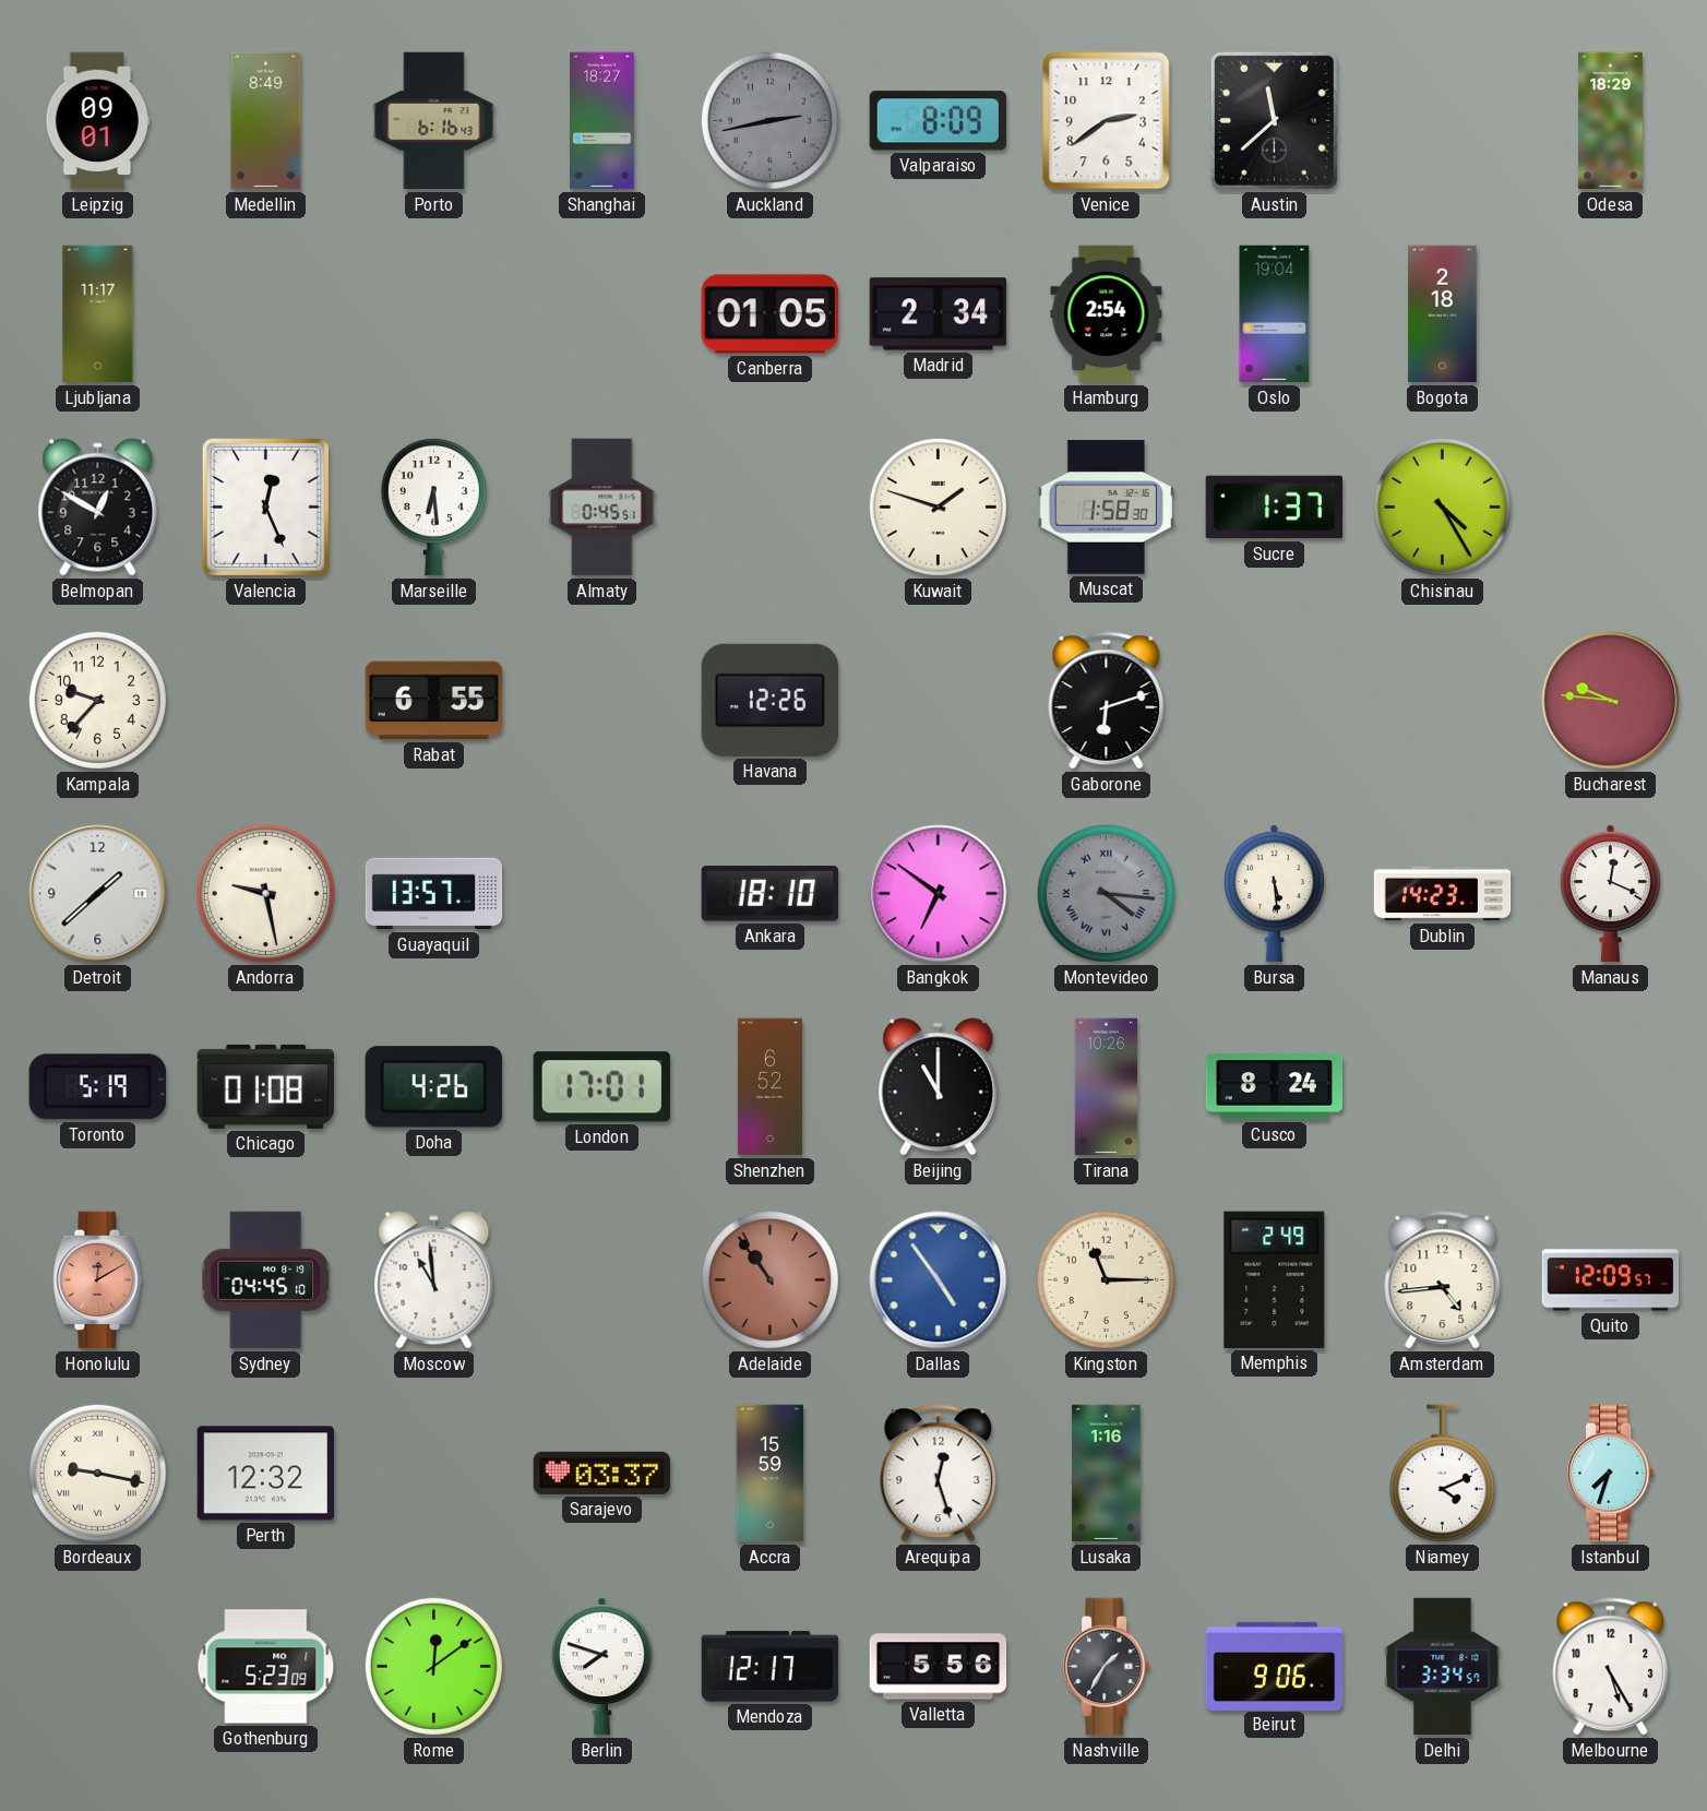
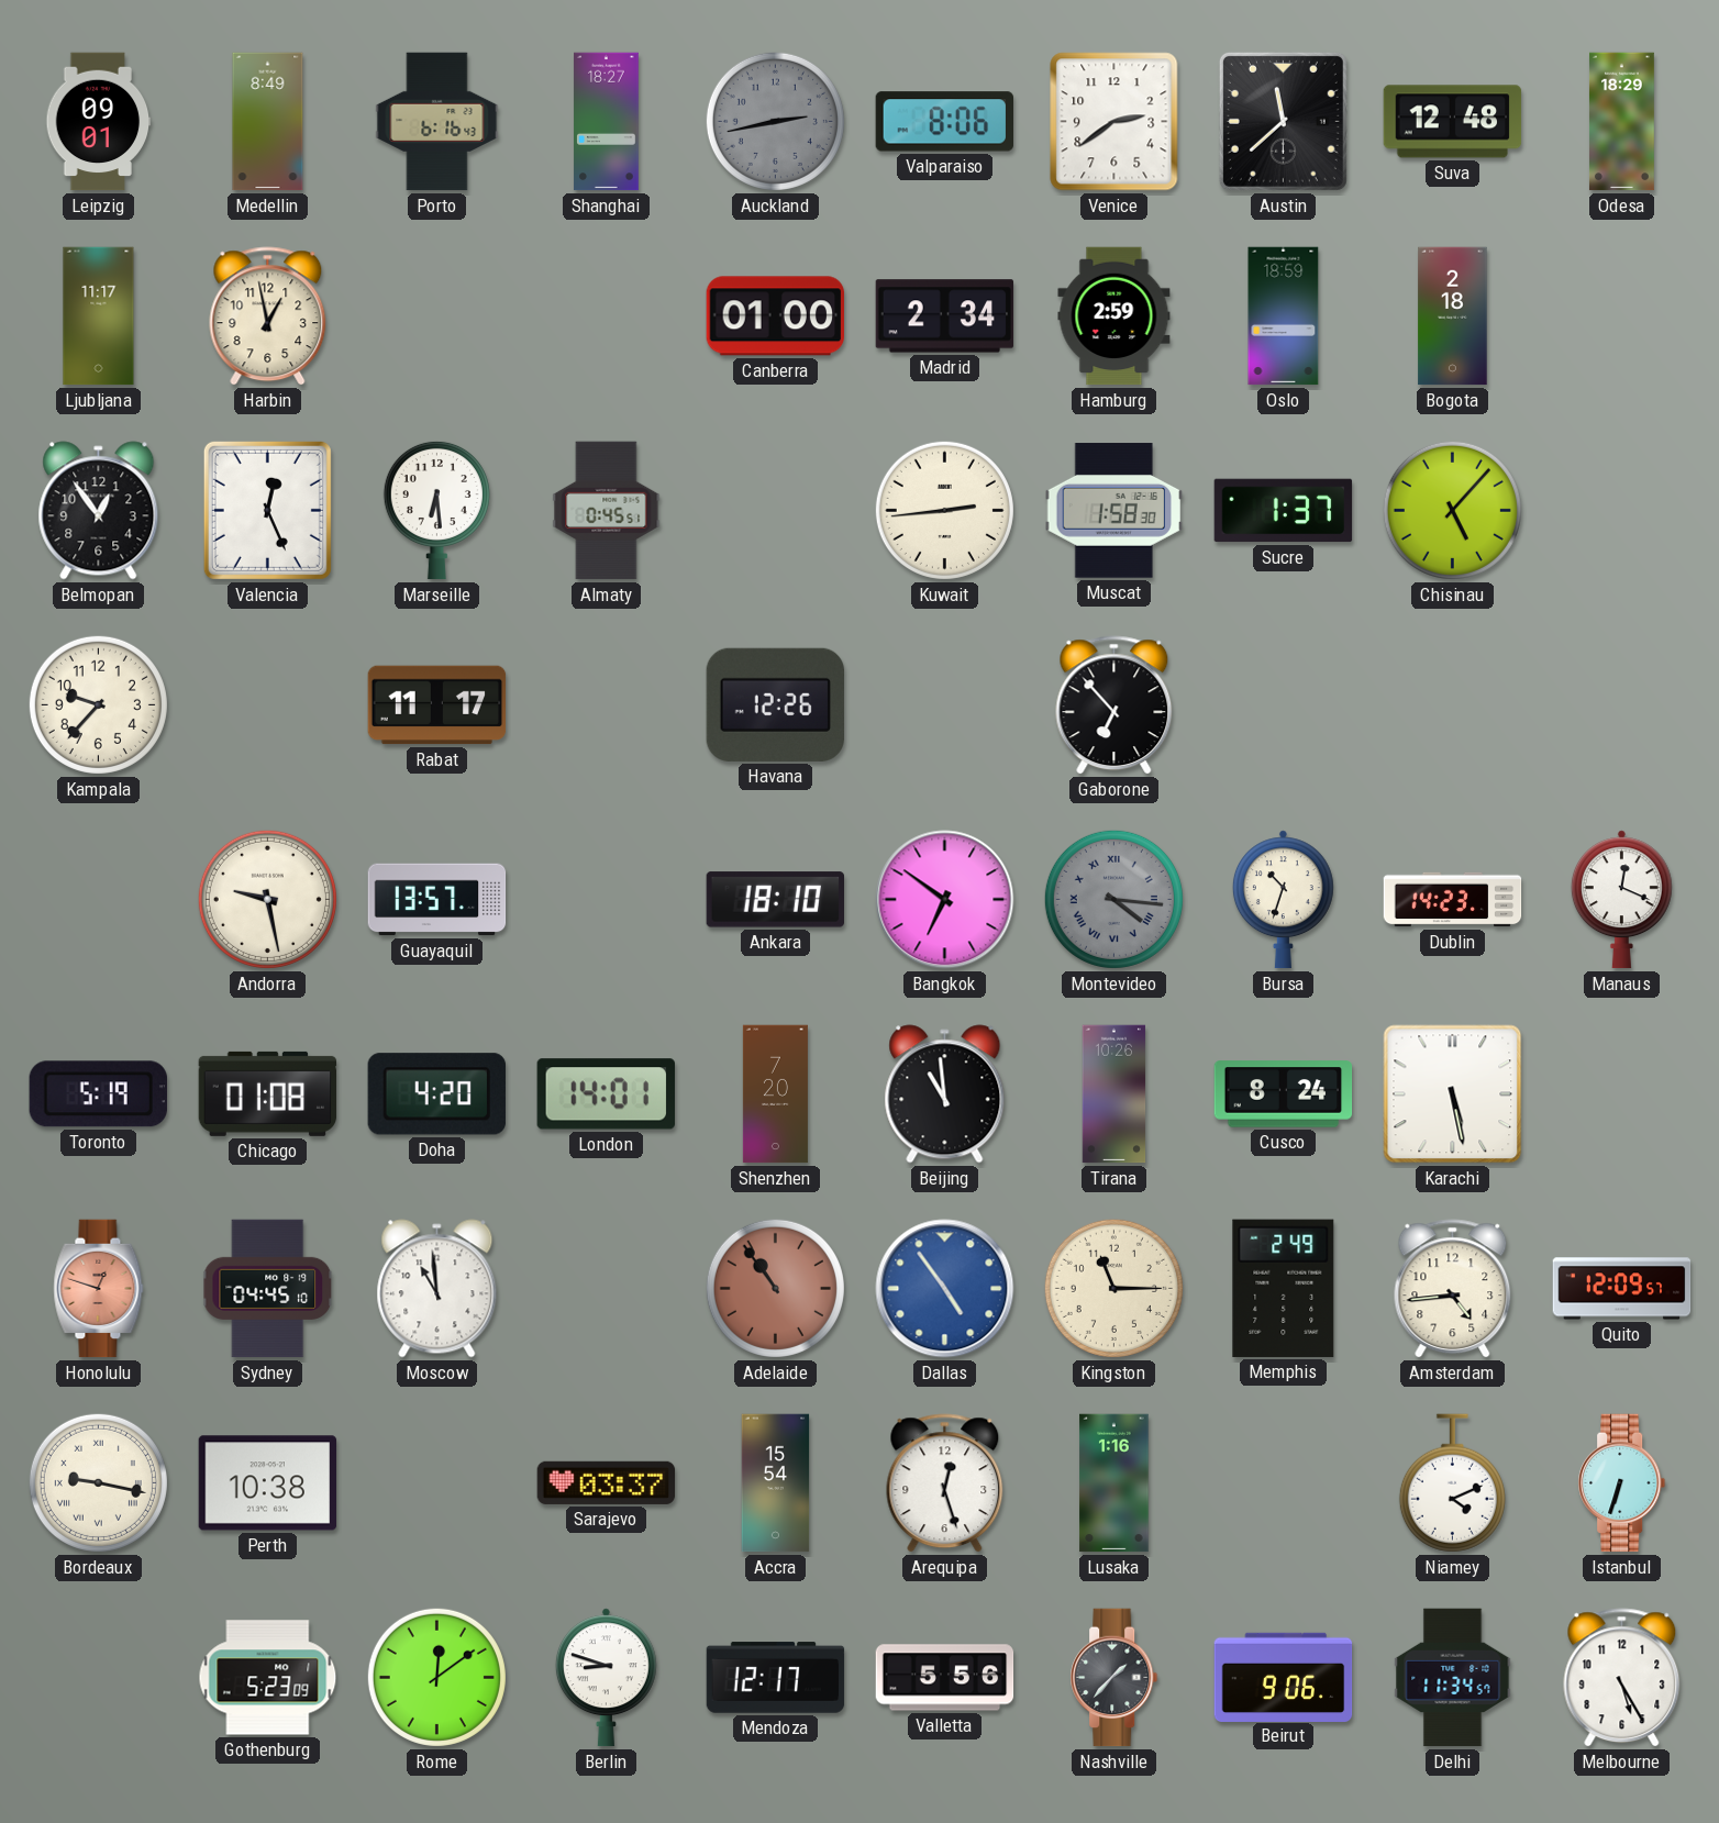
Valparaiso: 8:09 -> 8:06 (944, 122)
Suva: none -> 12:48 (1453, 122)
Harbin: none -> 12:58 (268, 316)
Canberra: 01:05 -> 01:00 (775, 316)
Hamburg: 2:54 -> 2:59 (1114, 316)
Oslo: 19:04 -> 18:59 (1284, 316)
Belmopan: 12:50 -> 12:54 (99, 511)
Kuwait: 1:48 -> 2:44 (944, 510)
Chisinau: 4:25 -> 5:07 (1452, 510)
Rabat: 6:55 -> 11:17 (437, 705)
Gaborone: 6:12 -> 6:53 (1114, 705)
Bucharest: 9:46 -> none (1611, 701)
Detroit: 1:38 -> none (98, 894)
Bursa: 5:29 -> 10:33 (1283, 900)
Doha: 4:26 -> 4:20 (436, 1094)
London: 17:01 -> 14:01 (606, 1094)
Shenzhen: 6:52 -> 7:20 (775, 1094)
Beijing: 11:00 -> 10:59 (945, 1094)
Karachi: none -> 5:28 (1453, 1094)
Honolulu: 12:10 -> 12:48 (99, 1289)
Perth: 12:32 -> 10:38 (268, 1483)
Accra: 15:59 -> 15:54 (776, 1483)
Istanbul: 7:33 -> 6:33 (1622, 1483)
Berlin: 7:48 -> 8:48 (606, 1678)
Nashville: 1:35 -> 1:37 (1114, 1678)
Delhi: 3:34 -> 11:34 (1453, 1678)
